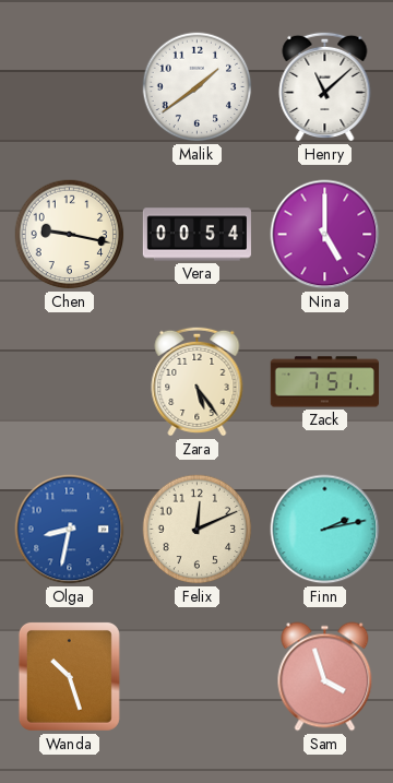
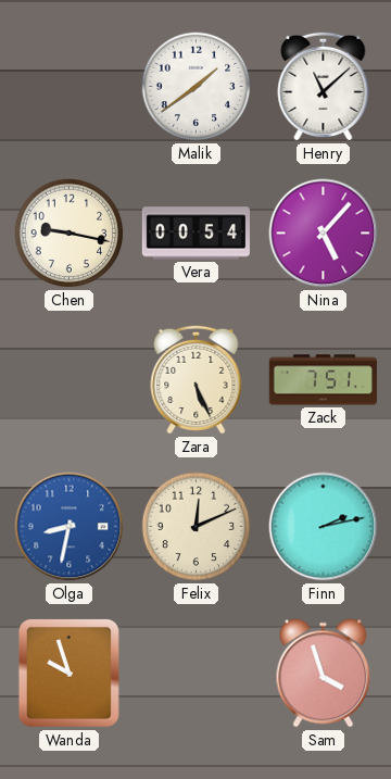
Nina: 5:00 -> 5:07 (324, 234)
Zara: 5:24 -> 5:26 (197, 379)
Wanda: 10:27 -> 9:57 (68, 673)
